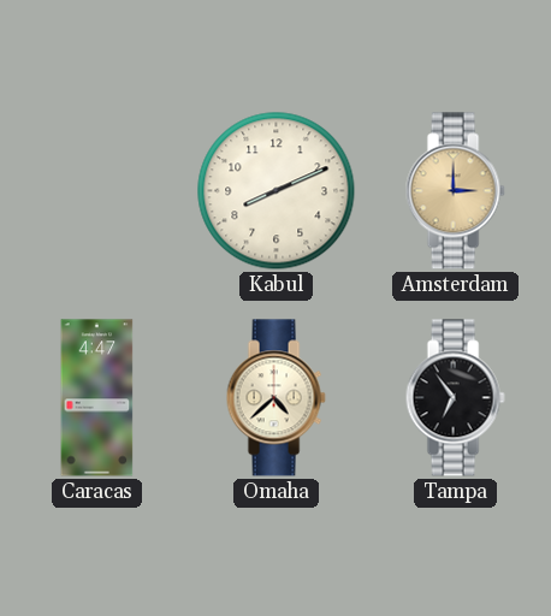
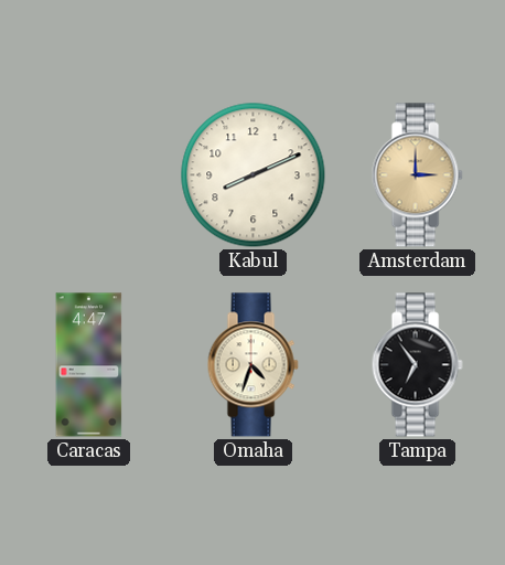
Omaha: 4:38 -> 4:33 (253, 365)
